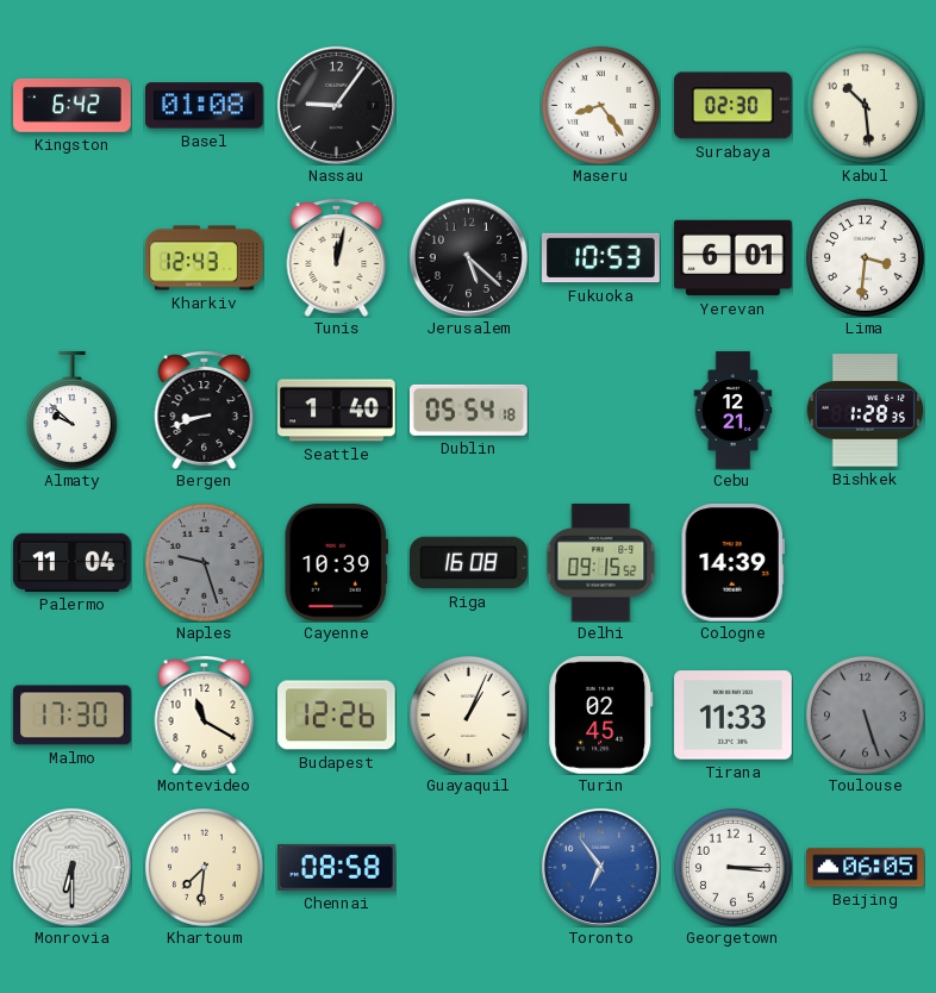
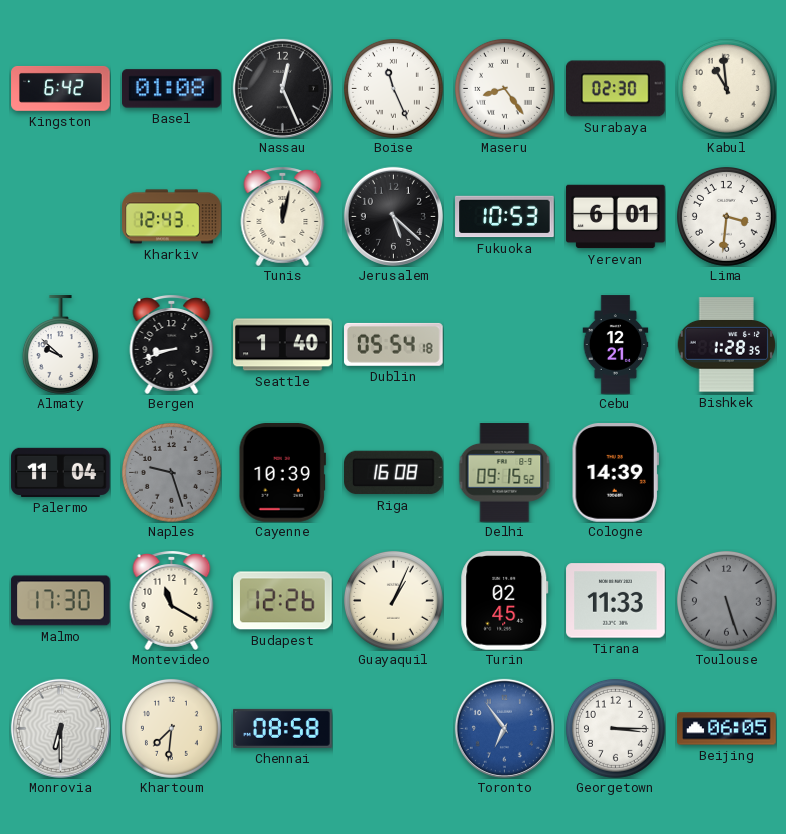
Nassau: 9:06 -> 12:26 (282, 88)
Boise: none -> 11:26 (393, 88)
Kabul: 10:29 -> 10:59 (726, 88)
